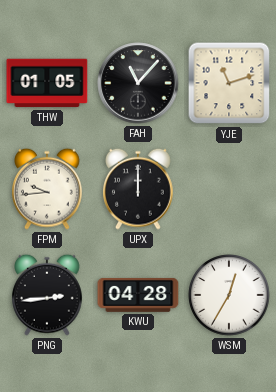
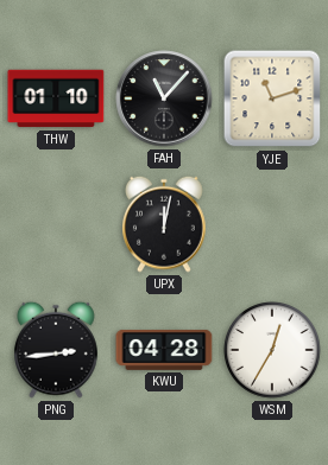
THW: 01:05 -> 01:10 (56, 98)
FPM: 9:44 -> none (48, 189)
UPX: 12:00 -> 12:02 (165, 224)
